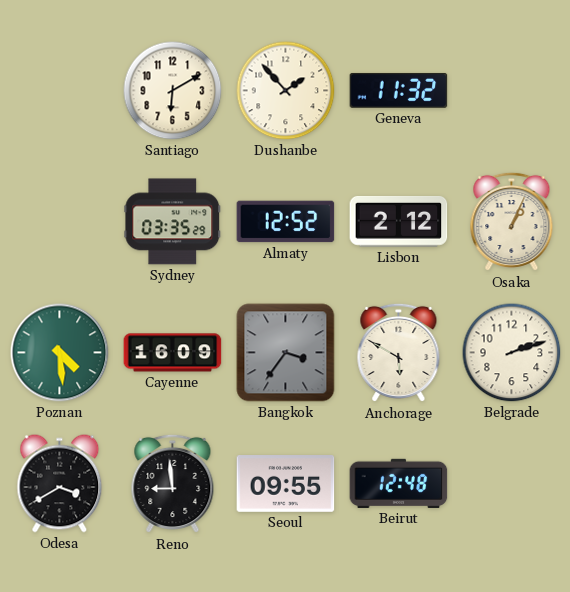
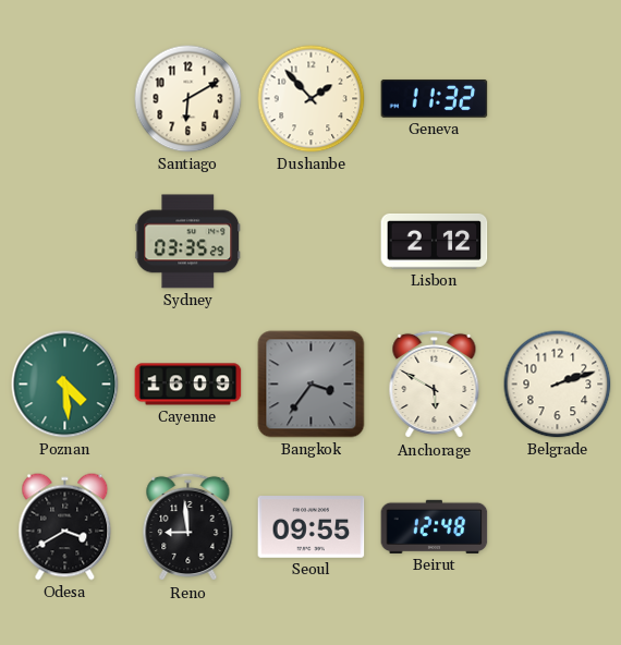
Almaty: 12:52 -> none (286, 222)
Osaka: 1:04 -> none (512, 222)
